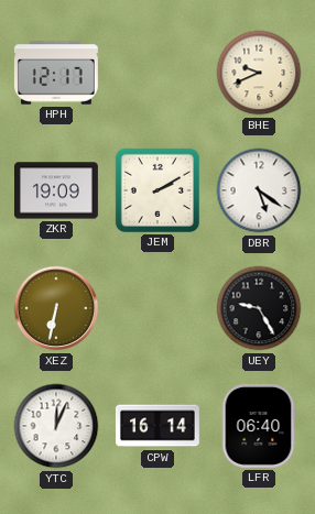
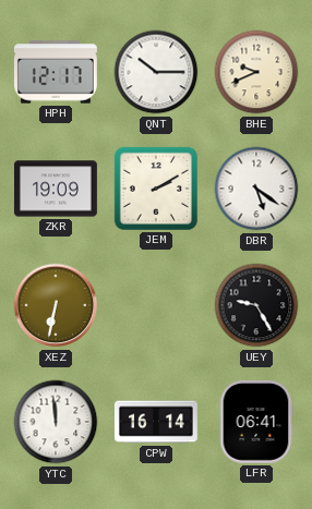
QNT: none -> 10:15 (156, 72)
YTC: 12:04 -> 11:59 (56, 422)
LFR: 06:40 -> 06:41 (256, 422)
